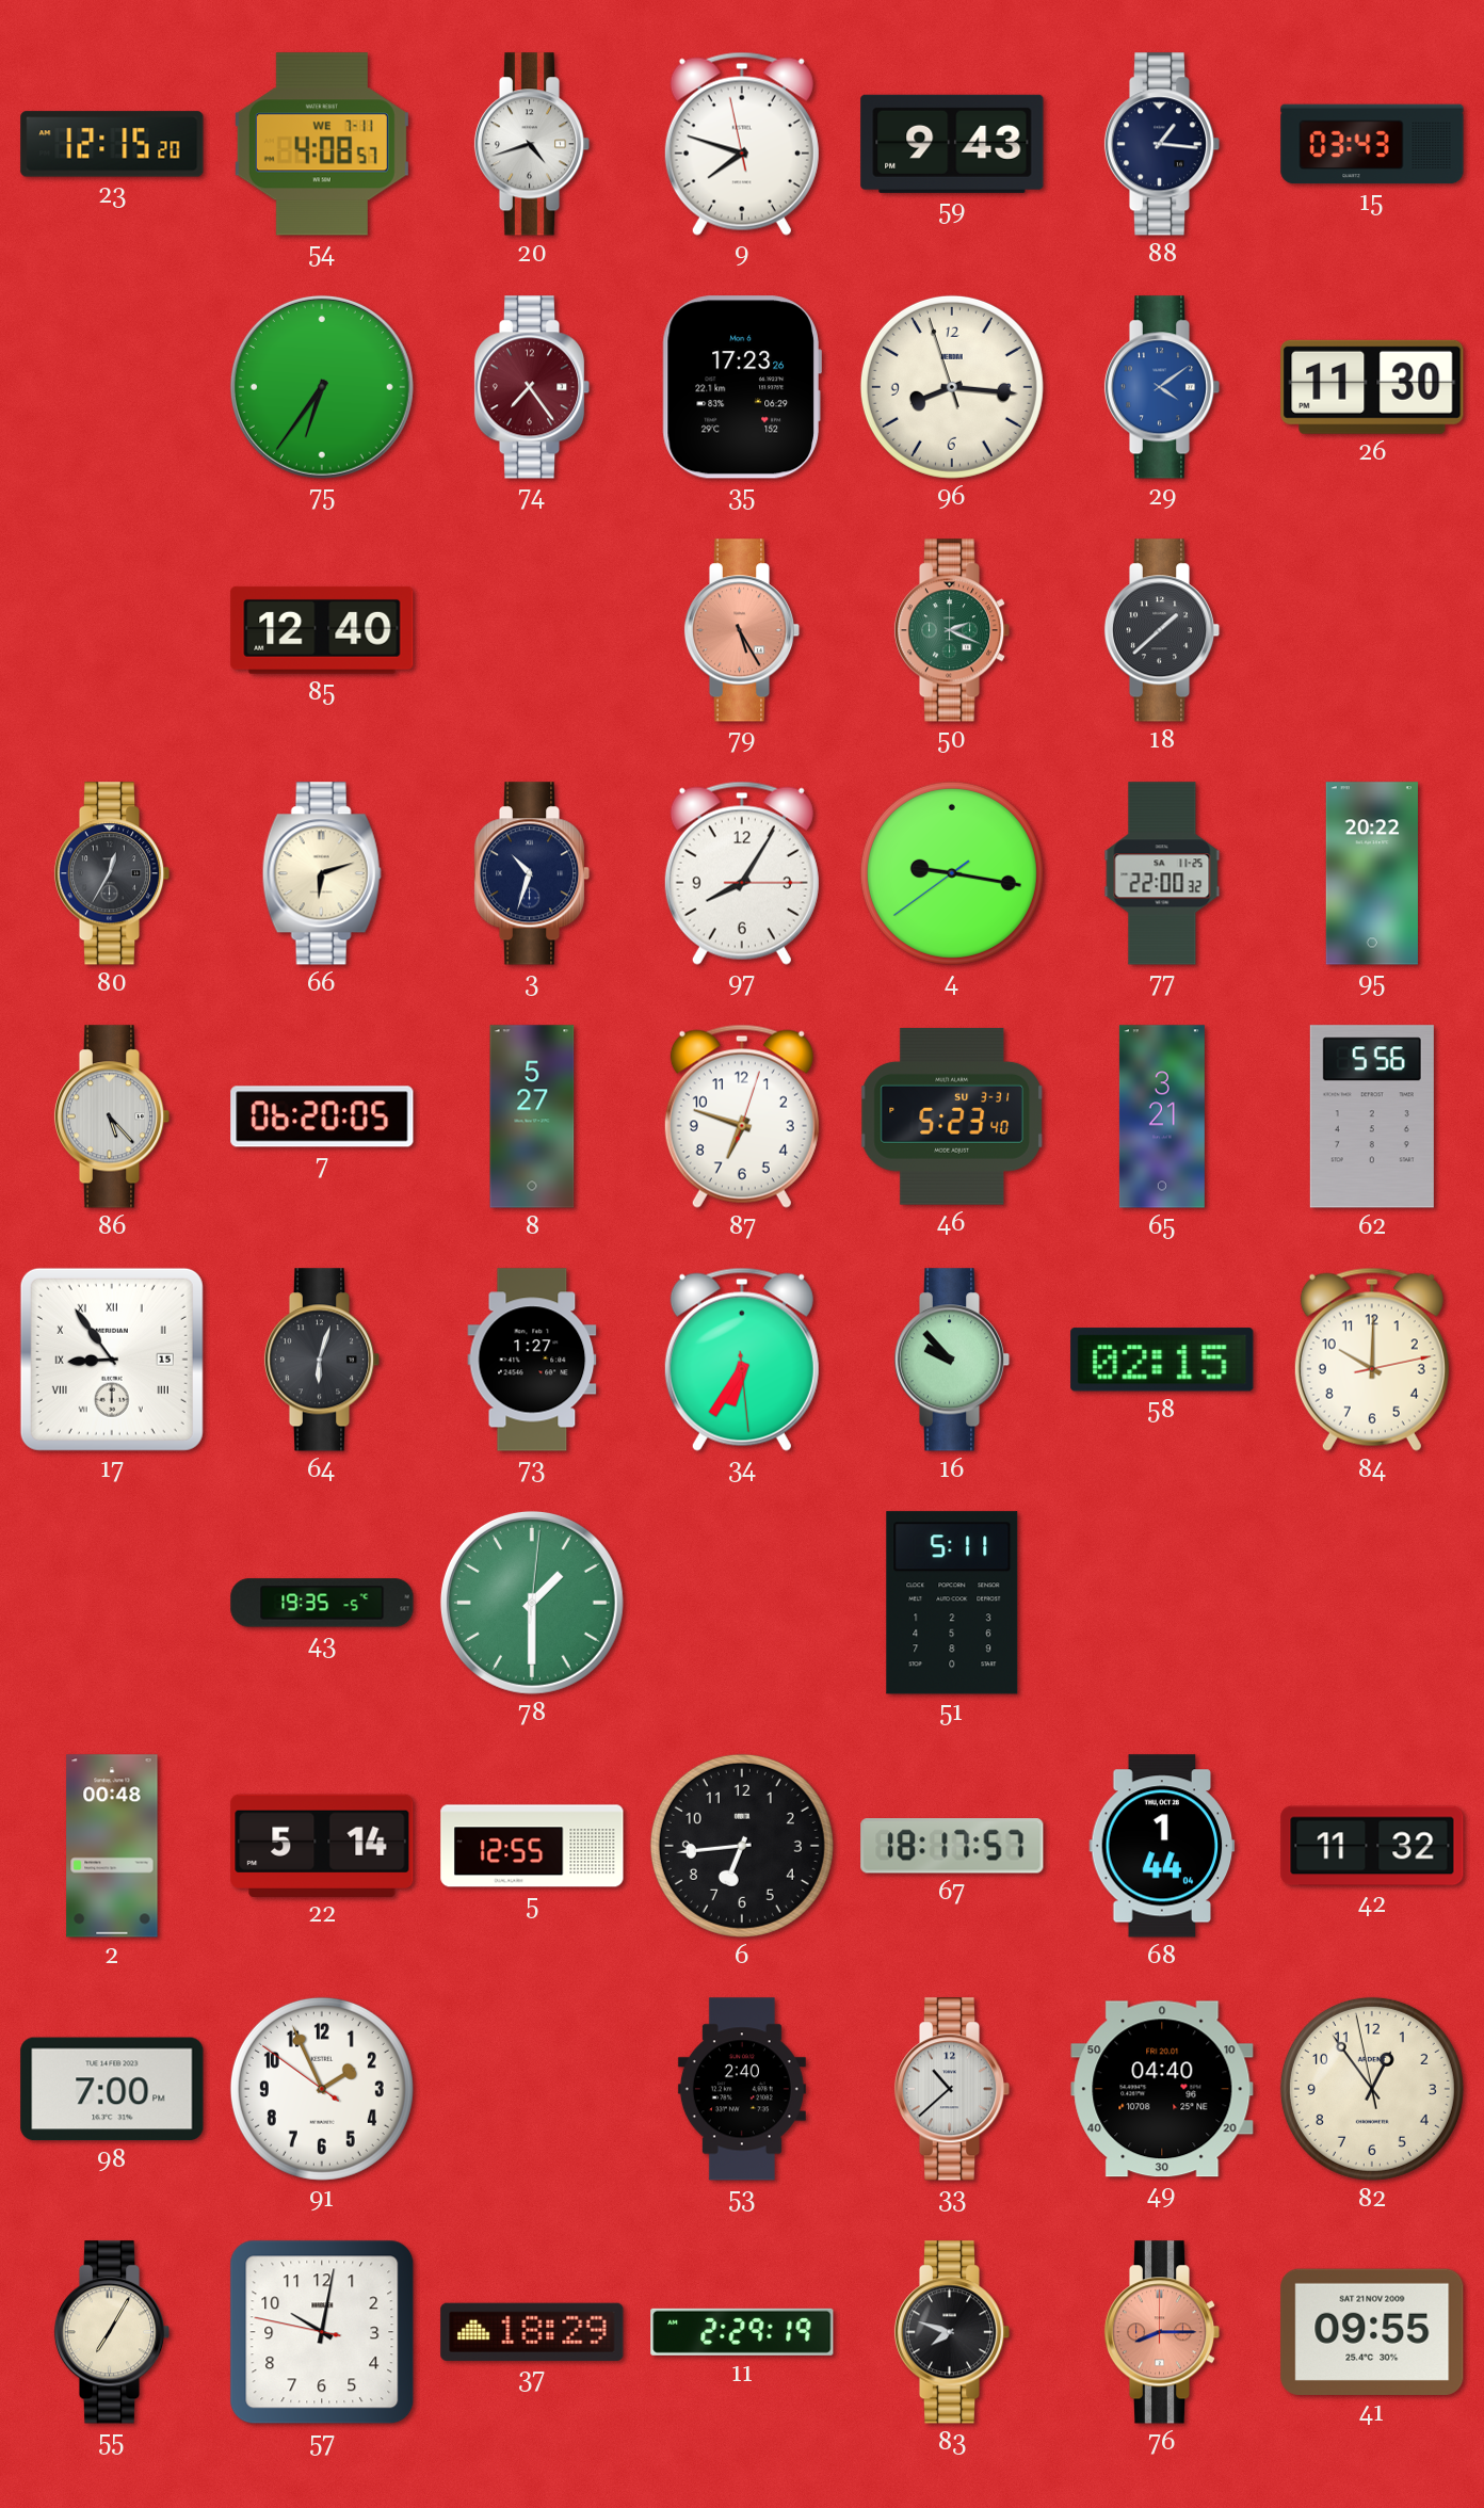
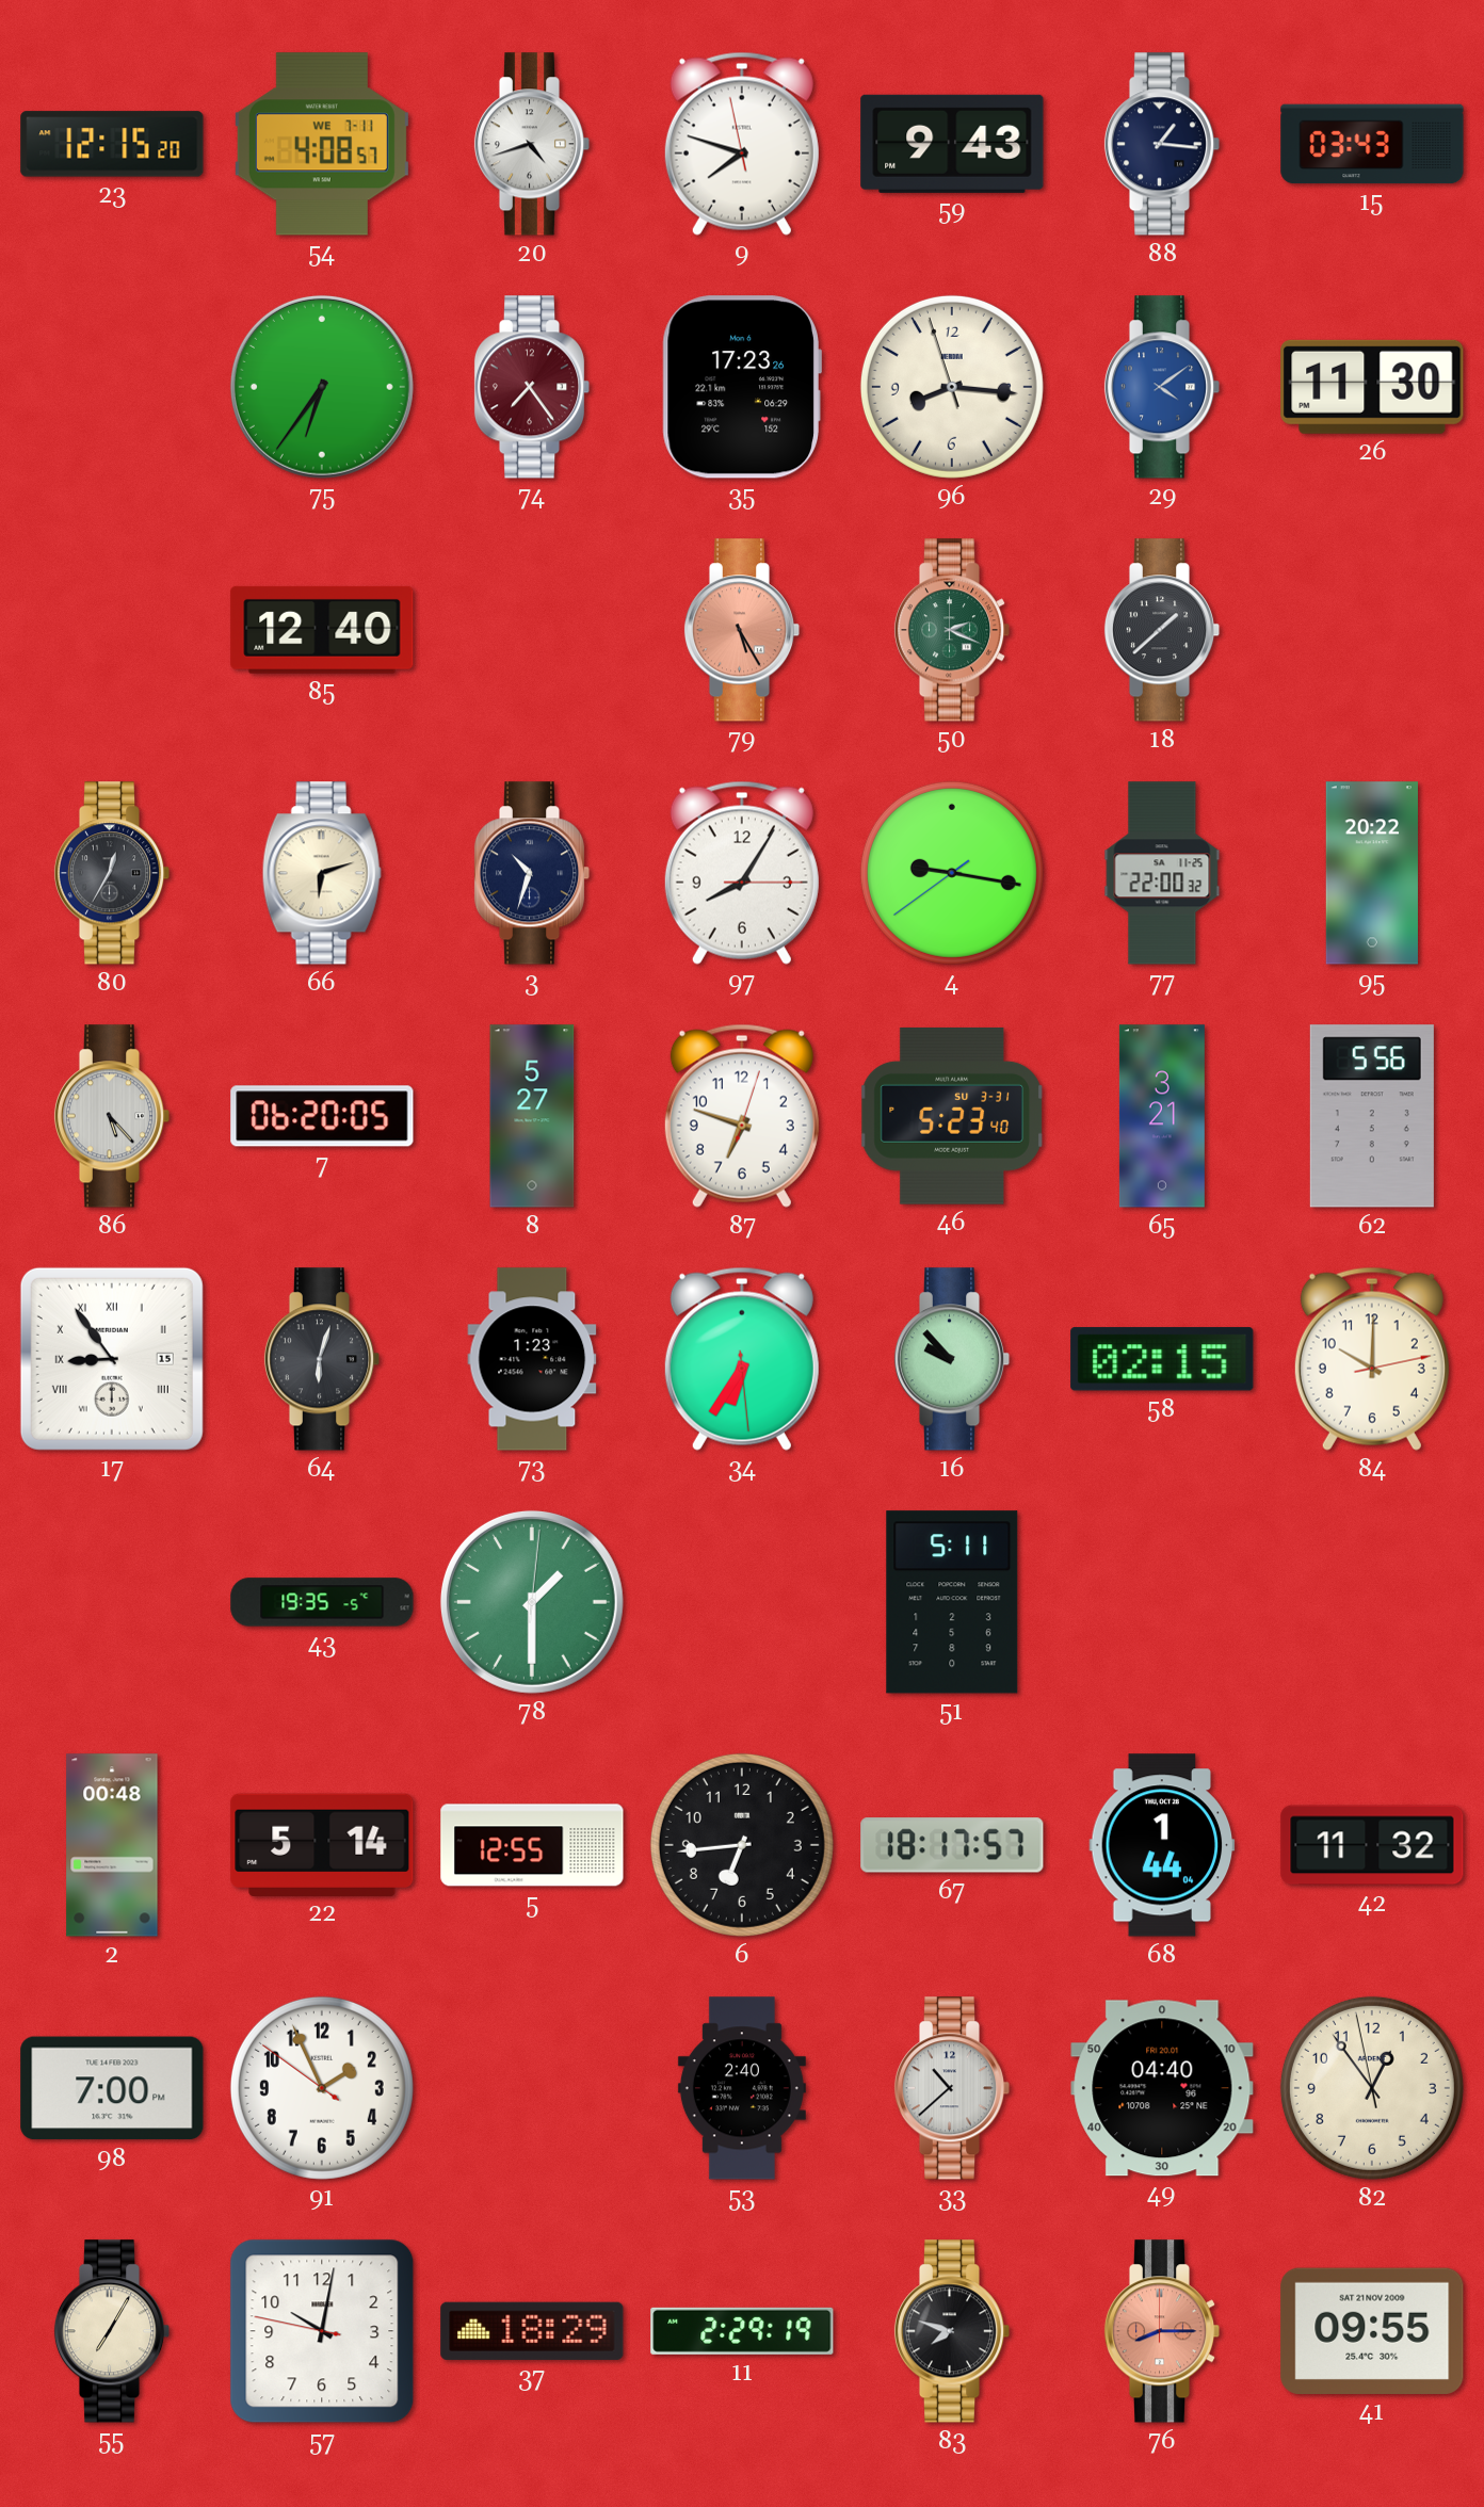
73: 1:27 -> 1:23 (532, 1359)
